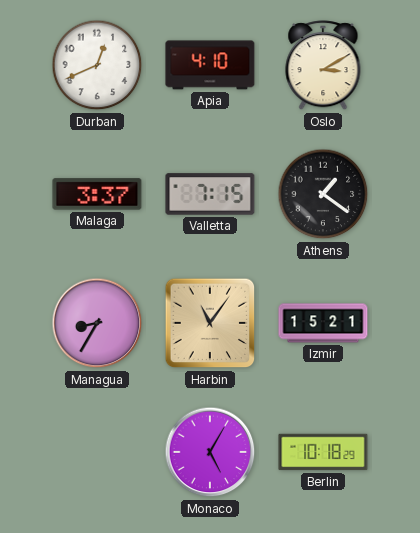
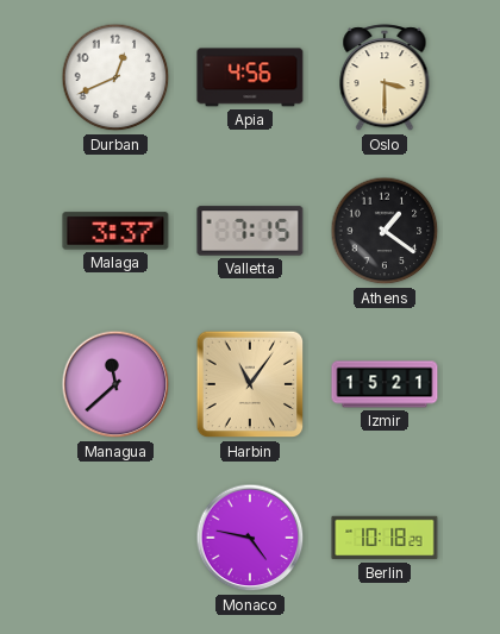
Apia: 4:10 -> 4:56 (250, 77)
Oslo: 3:10 -> 3:30 (385, 79)
Managua: 8:35 -> 11:38 (115, 384)
Monaco: 5:05 -> 4:47 (250, 538)
